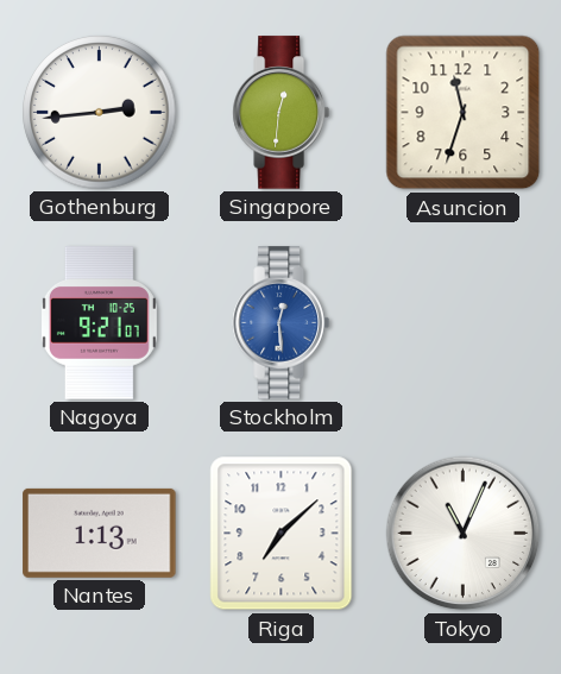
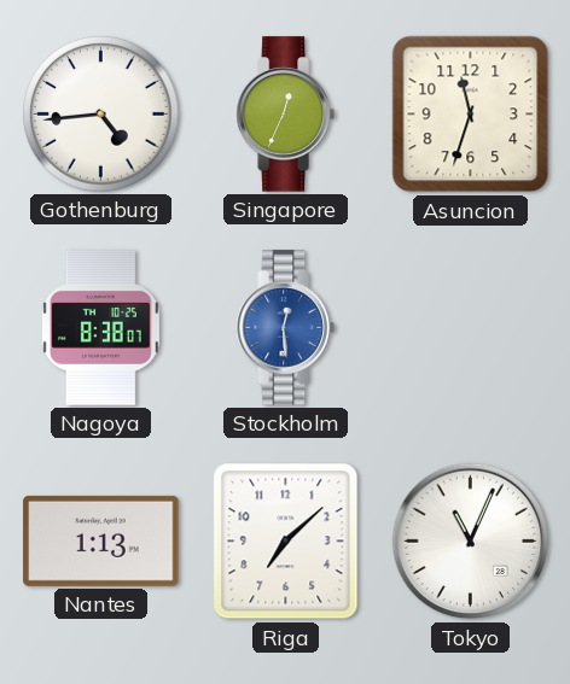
Gothenburg: 2:44 -> 4:44 (101, 115)
Singapore: 12:31 -> 12:34 (285, 115)
Nagoya: 9:21 -> 8:38 (100, 328)
